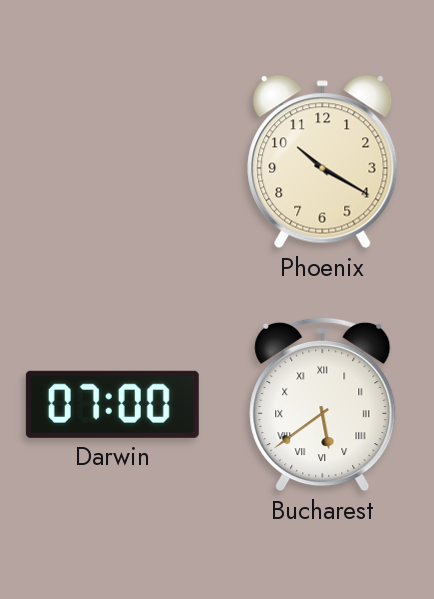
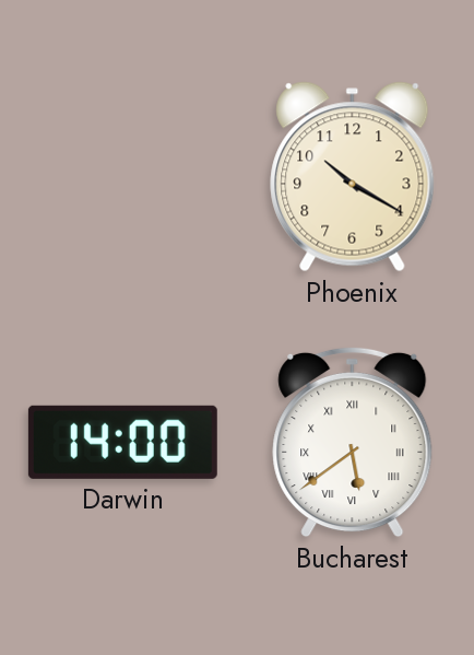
Darwin: 07:00 -> 14:00 (122, 442)
